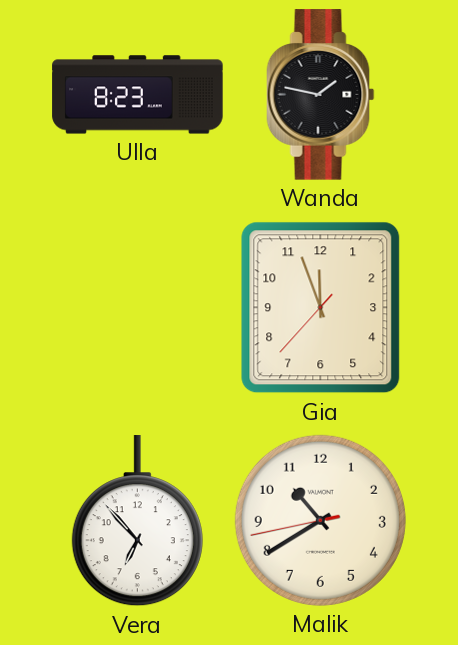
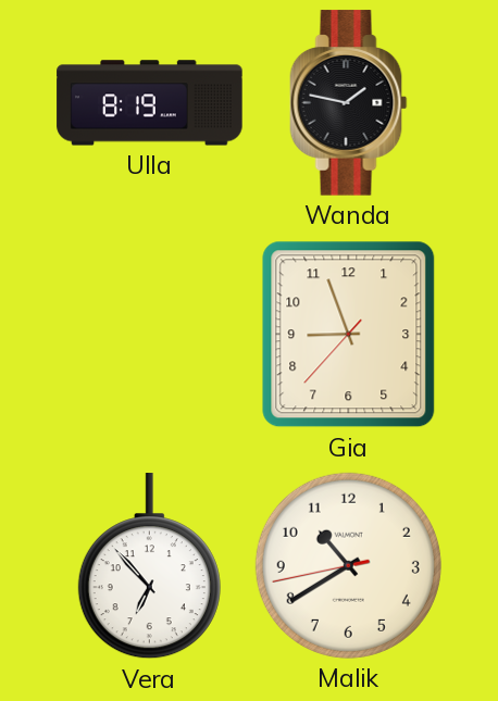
Ulla: 8:23 -> 8:19 (150, 103)
Gia: 11:56 -> 8:56 (349, 335)
